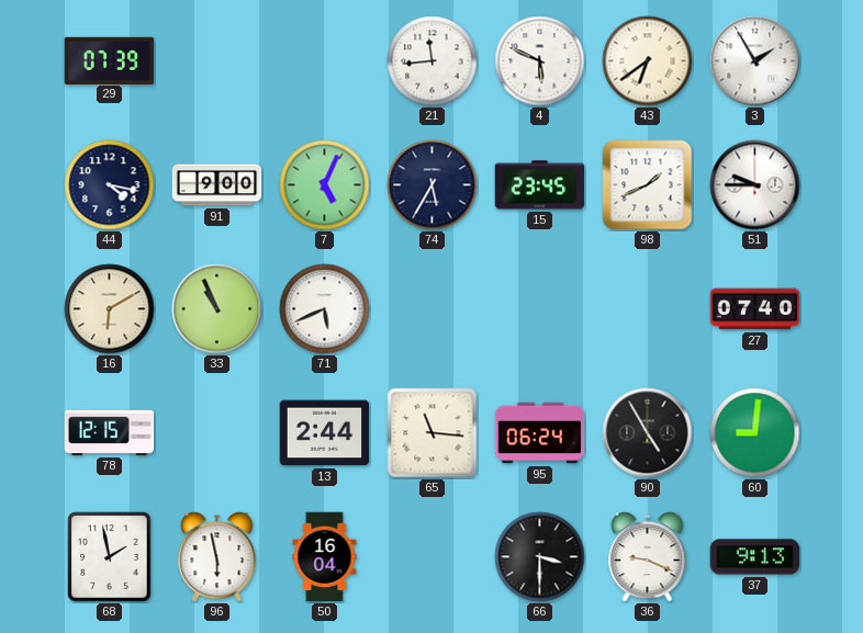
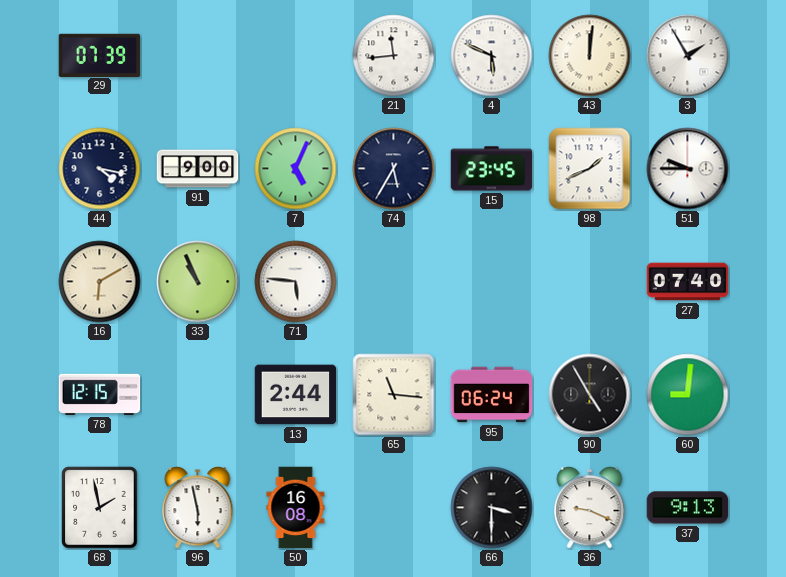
43: 6:39 -> 12:01 (590, 56)
71: 5:41 -> 5:46 (296, 282)
50: 16:04 -> 16:08 (296, 508)
